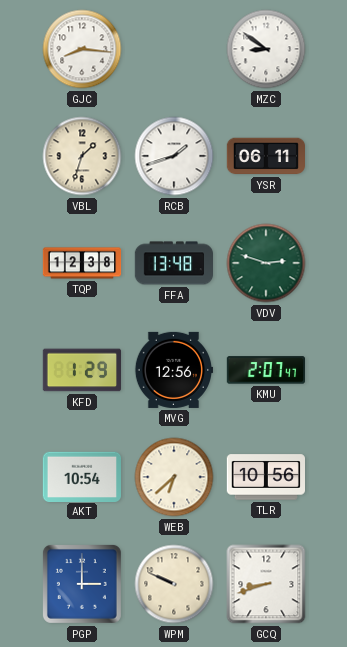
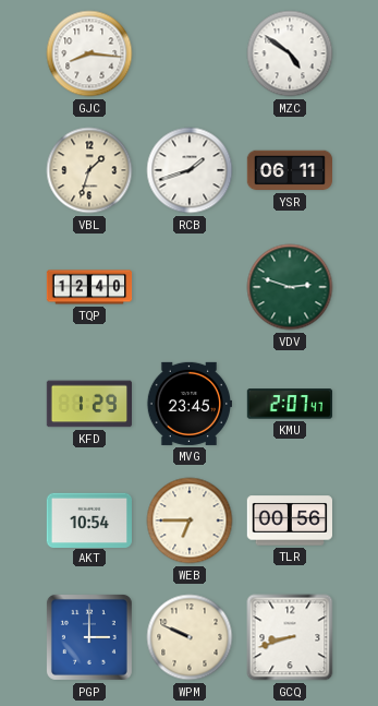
MZC: 8:51 -> 4:51 (290, 53)
TQP: 12:38 -> 12:40 (89, 287)
FFA: 13:48 -> none (173, 263)
MVG: 12:56 -> 23:45 (188, 404)
WEB: 6:38 -> 6:45 (190, 520)
TLR: 10:56 -> 00:56 (289, 520)
